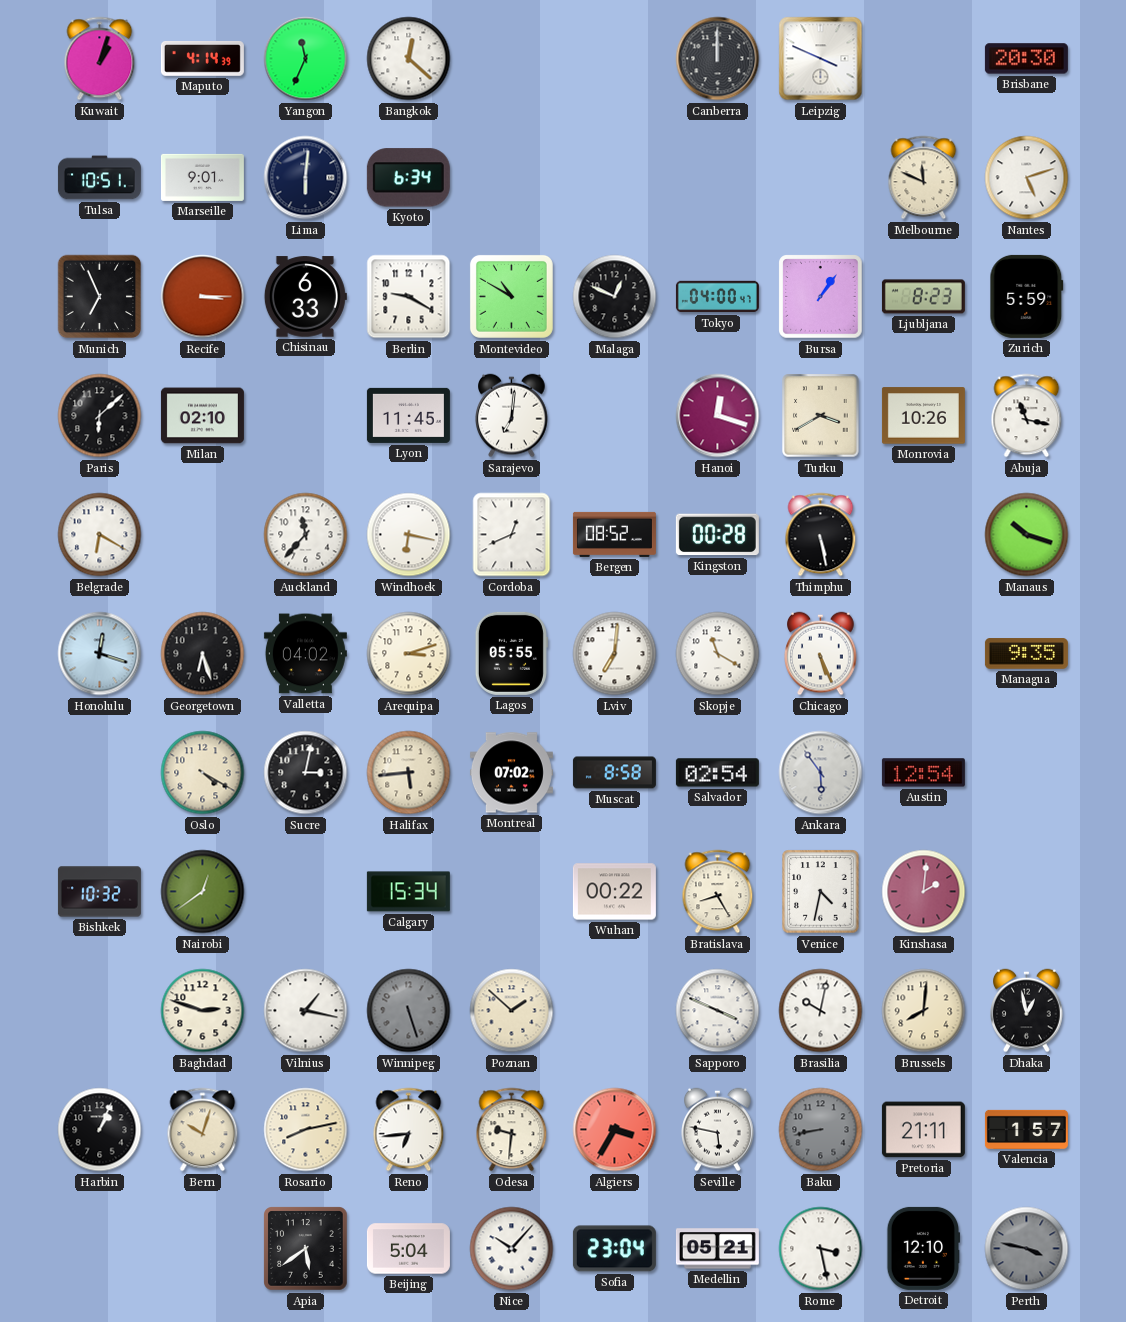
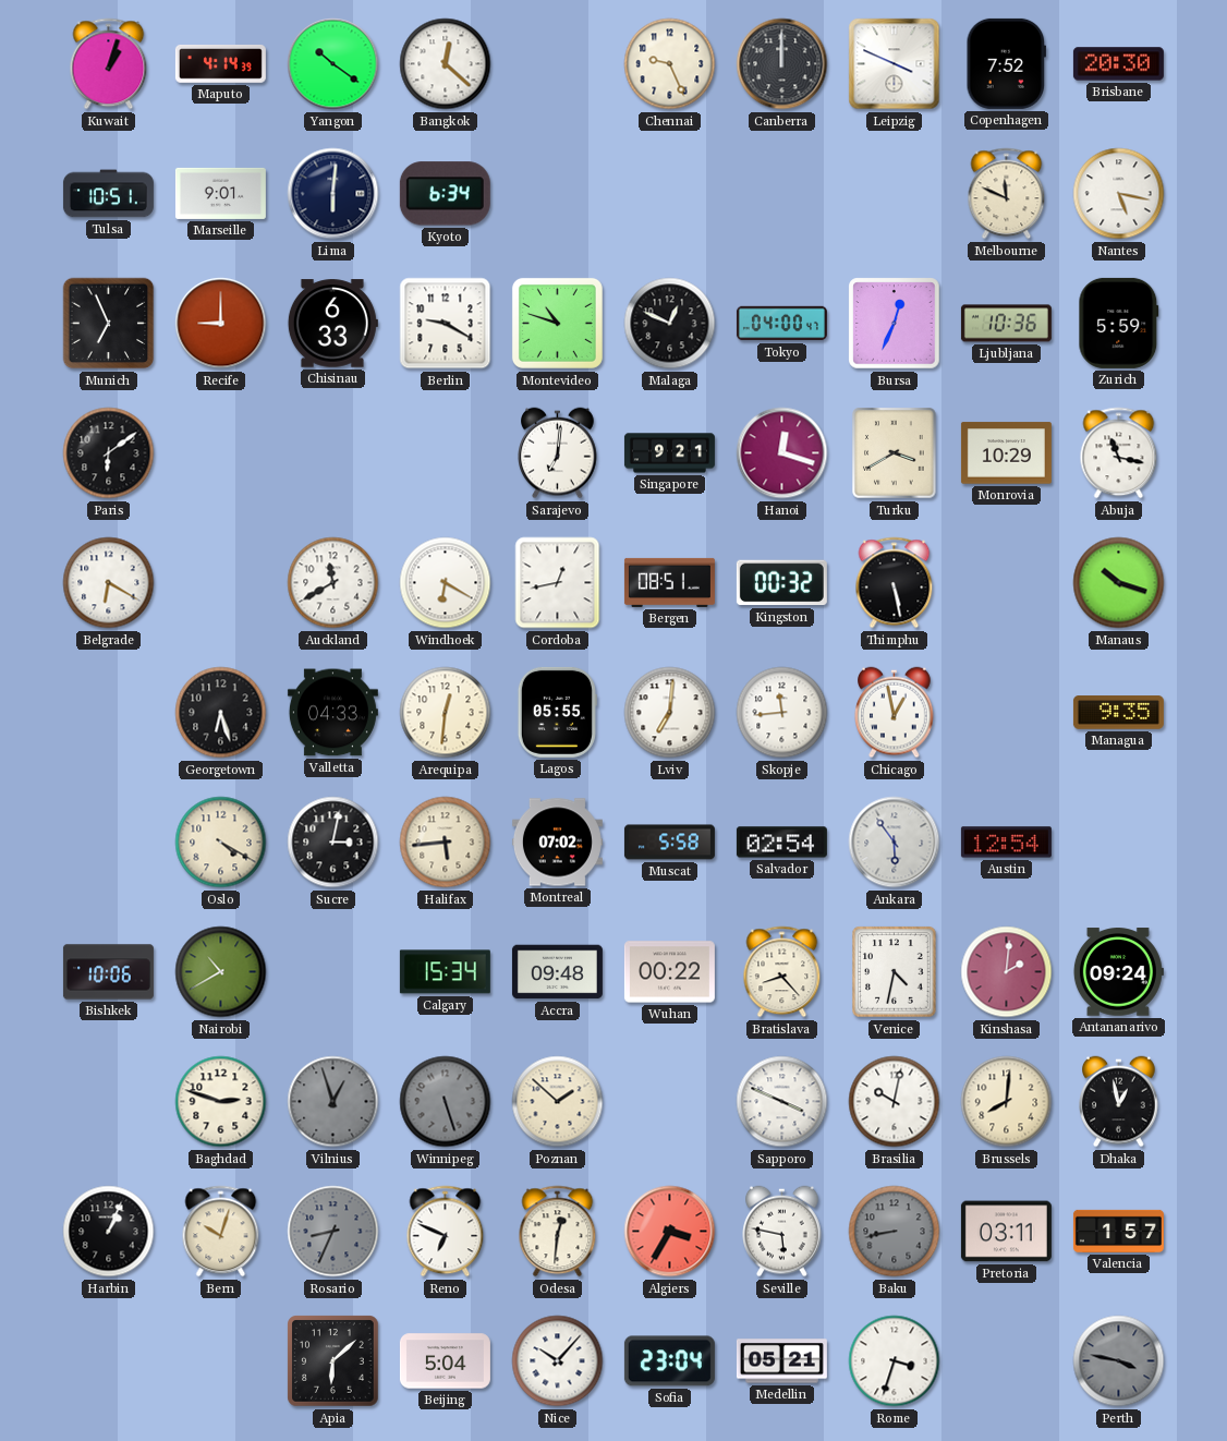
Yangon: 11:34 -> 10:21 (333, 64)
Chennai: none -> 9:26 (670, 64)
Copenhagen: none -> 7:52 (1007, 63)
Nantes: 5:12 -> 5:17 (1119, 194)
Recife: 3:15 -> 9:00 (221, 324)
Montevideo: 10:50 -> 10:48 (557, 323)
Bursa: 1:06 -> 12:34 (895, 324)
Ljubljana: 8:23 -> 10:36 (1006, 324)
Paris: 6:08 -> 6:09 (109, 453)
Milan: 02:10 -> none (202, 416)
Lyon: 11:45 -> none (408, 415)
Singapore: none -> 9:21 (669, 453)
Monrovia: 10:26 -> 10:29 (1006, 453)
Auckland: 11:37 -> 11:40 (333, 583)
Windhoek: 6:17 -> 6:20 (446, 583)
Cordoba: 12:41 -> 12:43 (558, 583)
Bergen: 08:52 -> 08:51 (669, 582)
Kingston: 00:28 -> 00:32 (781, 583)
Honolulu: 12:18 -> none (100, 654)
Valletta: 04:02 -> 04:33 (332, 713)
Arequipa: 3:12 -> 12:31 (446, 713)
Skopje: 11:20 -> 11:44 (782, 713)
Chicago: 5:26 -> 12:58 (895, 713)
Muscat: 8:58 -> 5:58 (669, 843)
Bishkek: 10:32 -> 10:06 (108, 972)
Nairobi: 12:39 -> 10:40 (221, 972)
Accra: none -> 09:48 (557, 972)
Bratislava: 8:25 -> 8:23 (782, 972)
Antananarivo: none -> 09:24 (1118, 972)
Vilnius: 1:17 -> 12:57 (333, 1102)
Vilnius dial: white -> grey (333, 1102)
Rosario: 8:13 -> 8:34 (333, 1232)
Rosario dial: cream -> grey (333, 1232)
Reno: 6:44 -> 6:49 (446, 1232)
Odesa: 9:31 -> 12:31 (558, 1232)
Pretoria: 21:11 -> 03:11 (1006, 1232)
Apia: 5:39 -> 6:08 (333, 1361)
Rome: 3:28 -> 3:33 (895, 1361)
Detroit: 12:10 -> none (923, 1248)
